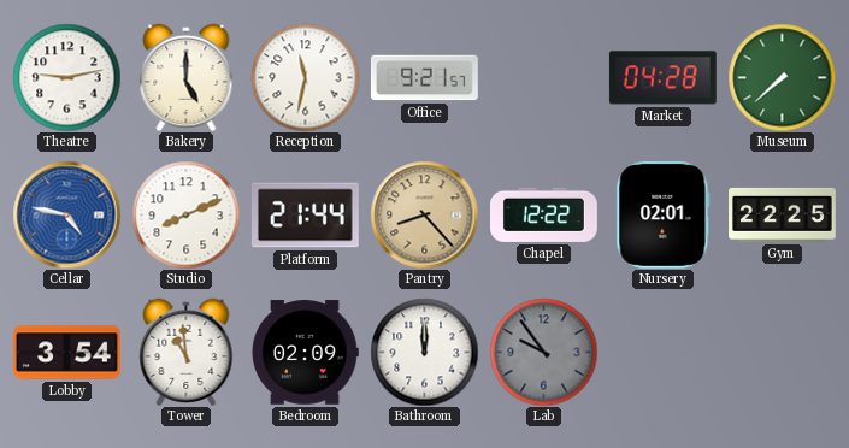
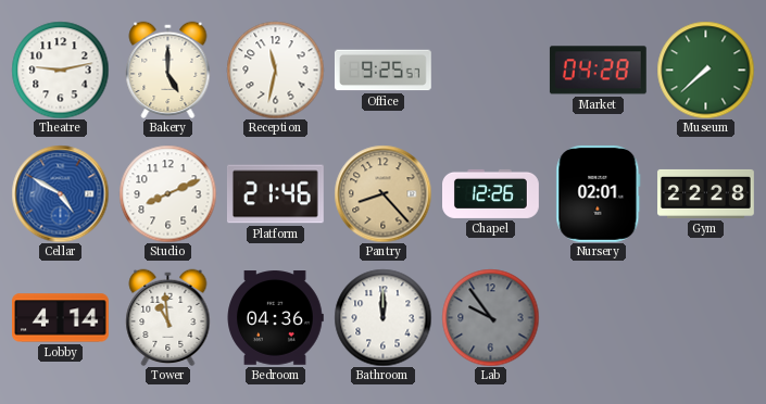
Office: 9:21 -> 9:25 (382, 71)
Cellar: 4:47 -> 4:50 (60, 193)
Platform: 21:44 -> 21:46 (275, 194)
Chapel: 12:22 -> 12:26 (491, 193)
Gym: 22:25 -> 22:28 (706, 193)
Lobby: 3:54 -> 4:14 (61, 318)
Bedroom: 02:09 -> 04:36 (275, 318)
